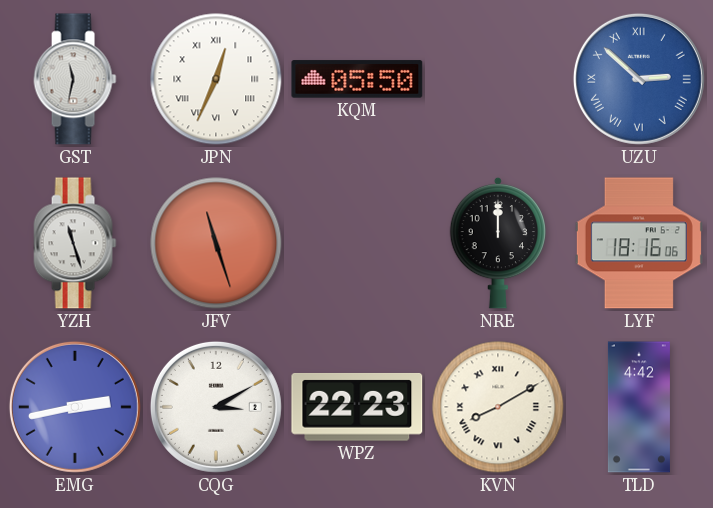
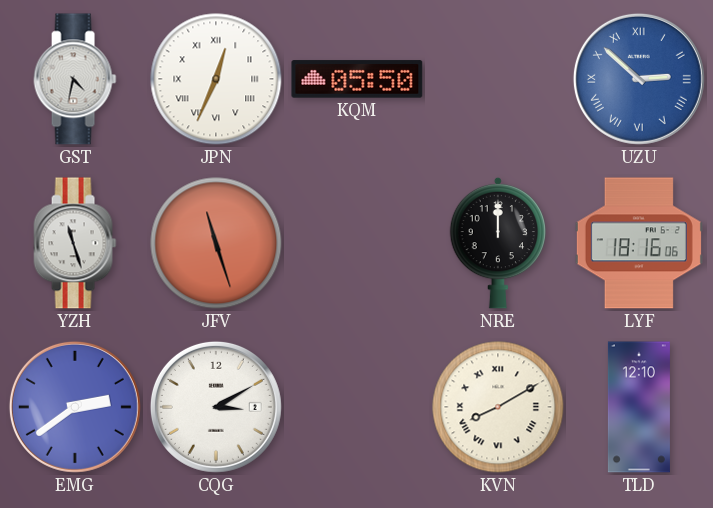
GST: 11:32 -> 4:32 (75, 79)
EMG: 2:43 -> 2:39 (75, 407)
WPZ: 22:23 -> none (357, 407)
TLD: 4:42 -> 12:10 (639, 407)
